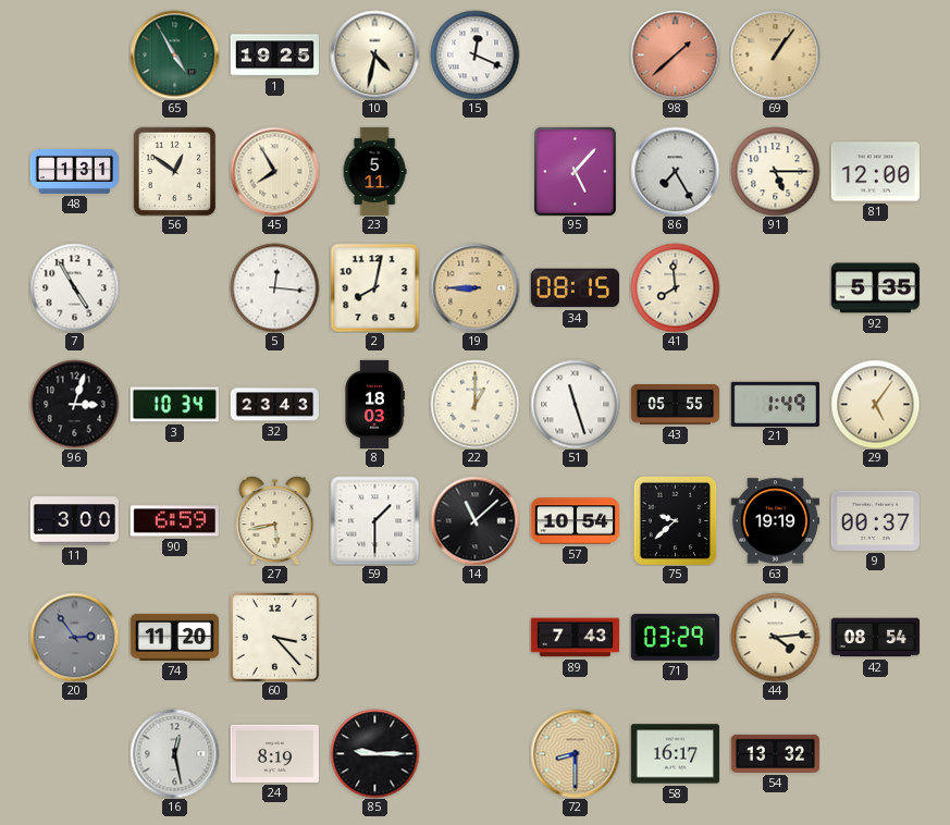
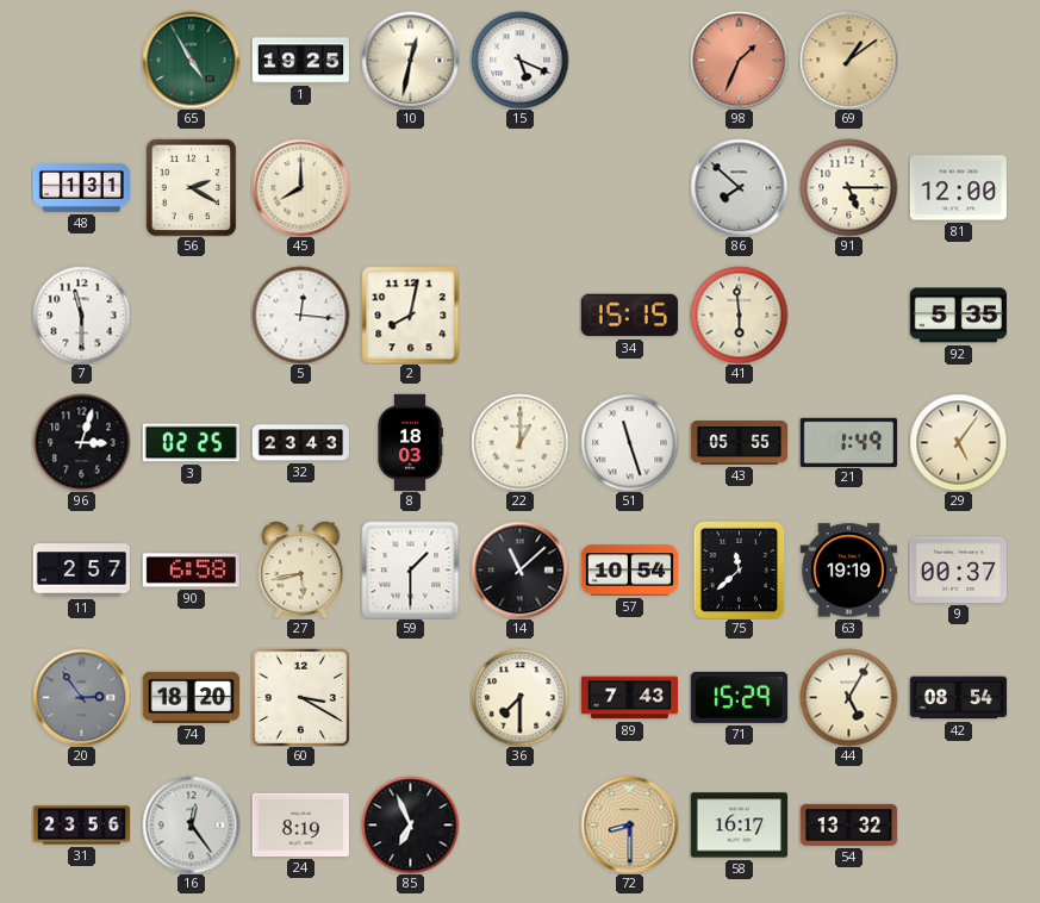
10: 4:32 -> 12:32 (410, 60)
15: 12:19 -> 5:19 (519, 60)
98: 1:38 -> 1:34 (739, 60)
69: 1:06 -> 1:09 (848, 60)
56: 12:51 -> 2:20 (192, 187)
45: 7:55 -> 8:00 (300, 187)
23: 5:11 -> none (374, 171)
95: 5:07 -> none (575, 171)
86: 7:25 -> 7:52 (739, 187)
7: 4:55 -> 11:30 (81, 315)
19: 8:45 -> none (474, 287)
34: 08:15 -> 15:15 (629, 316)
41: 7:59 -> 5:59 (739, 315)
3: 10:34 -> 02:25 (191, 443)
11: 3:00 -> 2:57 (81, 571)
90: 6:59 -> 6:58 (191, 571)
75: 9:38 -> 11:38 (740, 569)
74: 11:20 -> 18:20 (191, 697)
60: 3:23 -> 3:20 (300, 697)
36: none -> 7:30 (519, 697)
71: 03:29 -> 15:29 (739, 697)
44: 4:14 -> 5:05 (848, 697)
31: none -> 23:56 (81, 826)
16: 12:28 -> 12:24 (191, 824)
85: 9:15 -> 6:56 (410, 824)
